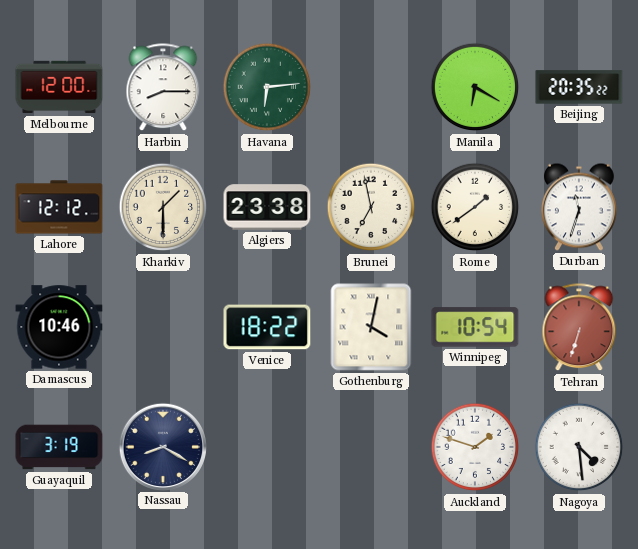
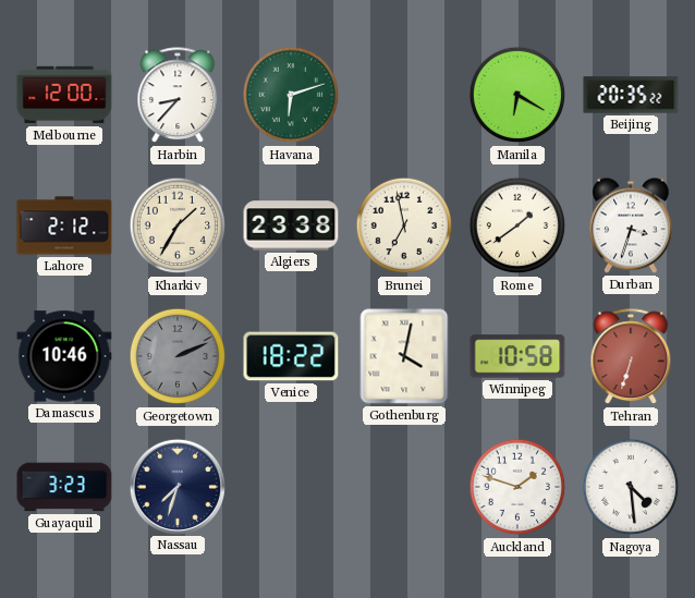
Harbin: 8:15 -> 8:37 (178, 96)
Havana: 6:14 -> 6:12 (291, 95)
Lahore: 12:12 -> 2:12 (64, 225)
Kharkiv: 1:30 -> 1:35 (178, 225)
Durban: 11:33 -> 3:33 (631, 225)
Georgetown: none -> 2:11 (178, 356)
Winnipeg: 10:54 -> 10:58 (517, 356)
Guayaquil: 3:19 -> 3:23 (64, 487)
Nassau: 8:20 -> 7:33 (176, 486)
